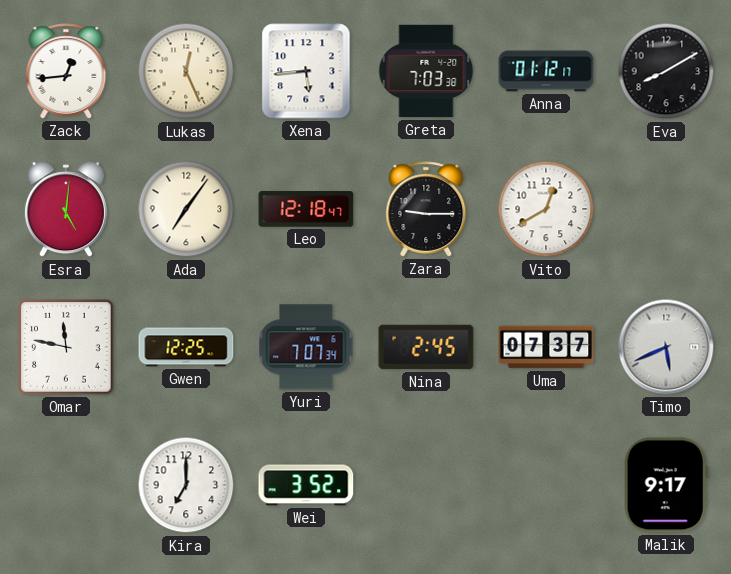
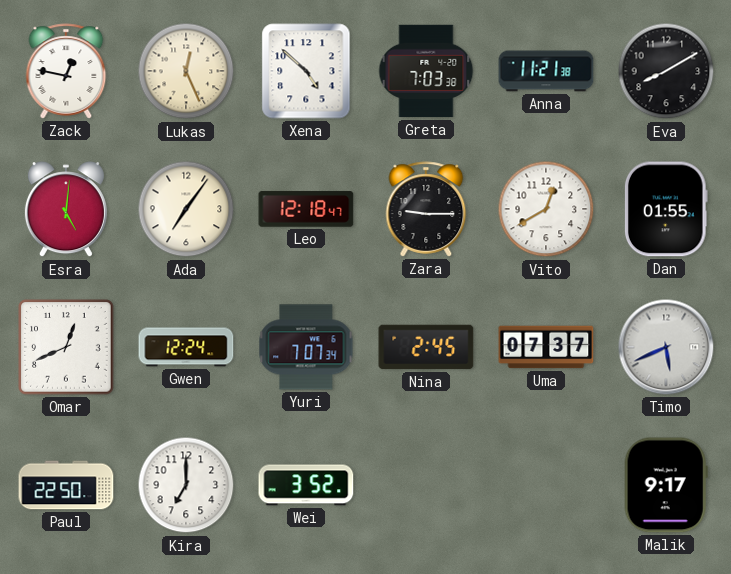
Zack: 12:44 -> 12:47 (66, 71)
Xena: 5:44 -> 4:52 (306, 71)
Anna: 01:12 -> 11:21 (546, 71)
Dan: none -> 01:55 (666, 209)
Omar: 11:47 -> 12:41 (66, 347)
Gwen: 12:25 -> 12:24 (186, 347)
Paul: none -> 22:50 (66, 485)
